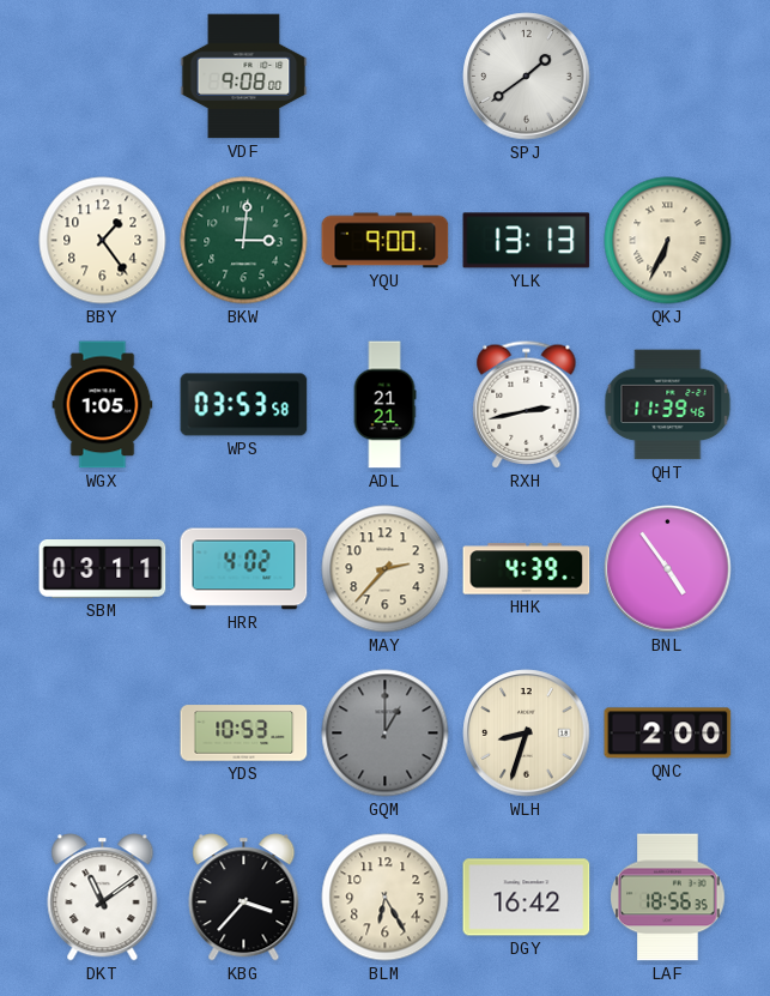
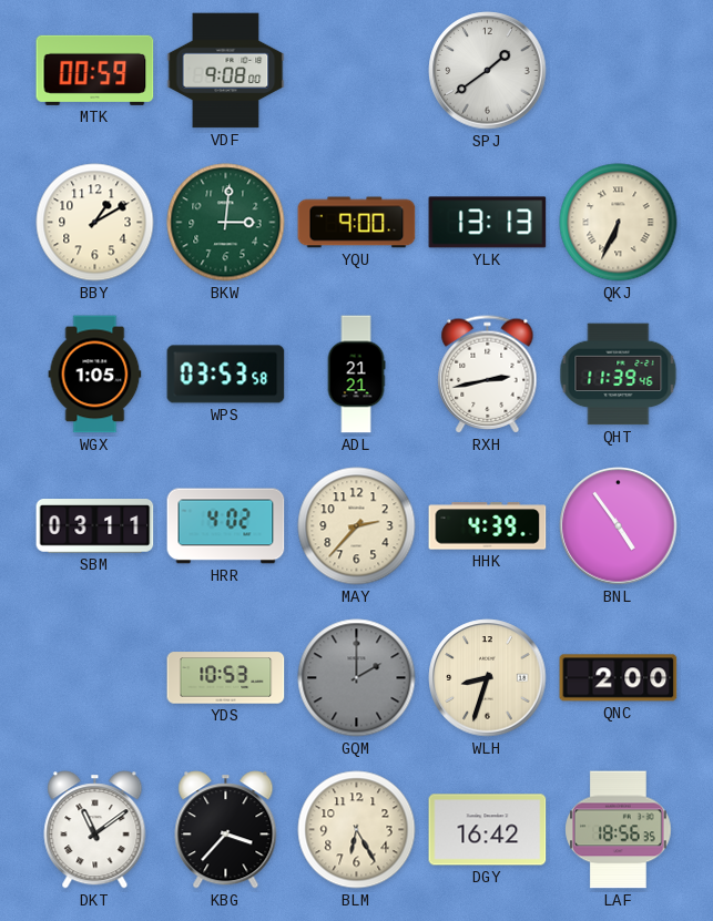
MTK: none -> 00:59 (95, 70)
BBY: 1:24 -> 1:10 (95, 223)
GQM: 1:00 -> 2:00 (357, 678)
